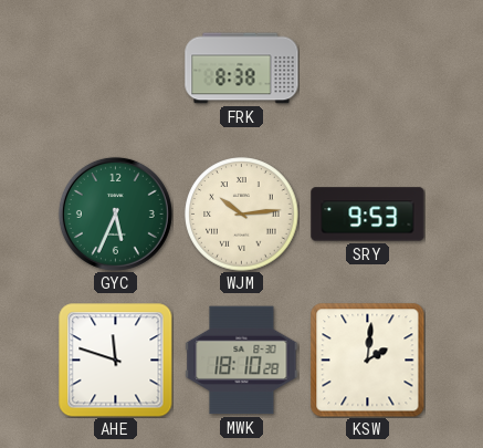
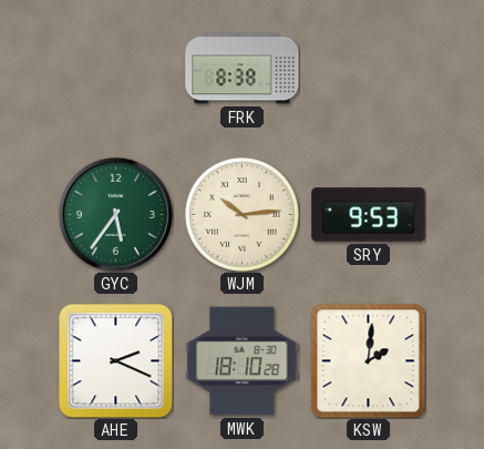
GYC: 5:34 -> 5:36 (115, 214)
AHE: 11:48 -> 2:19 (115, 360)
